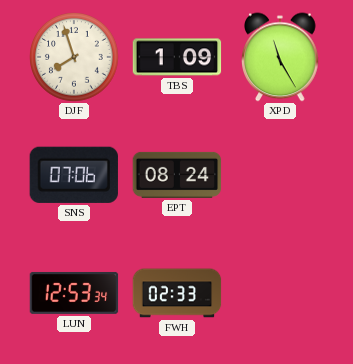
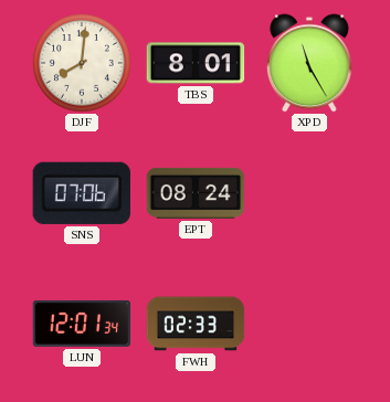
DJF: 7:57 -> 8:01 (83, 64)
TBS: 1:09 -> 8:01 (196, 63)
LUN: 12:53 -> 12:01 (82, 324)
